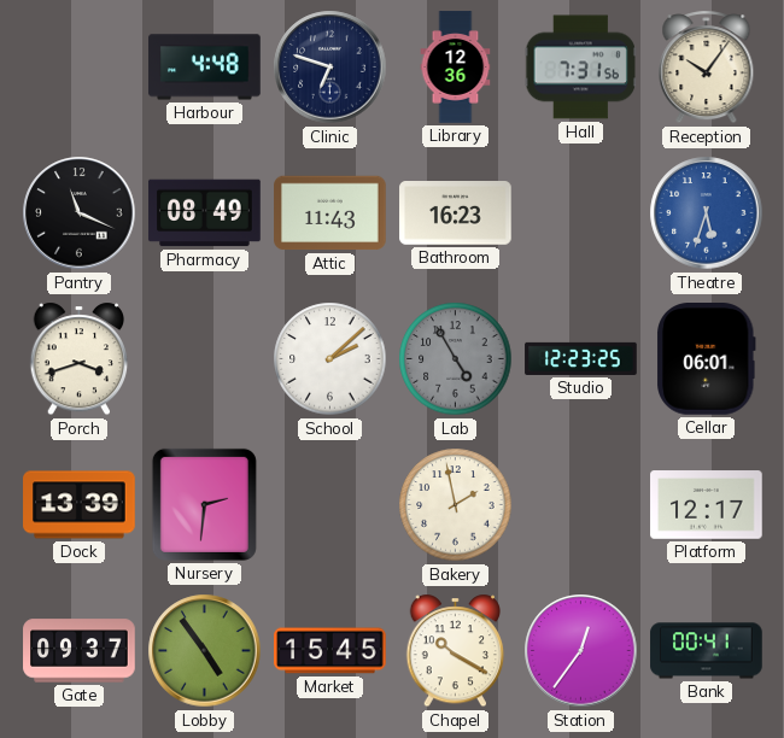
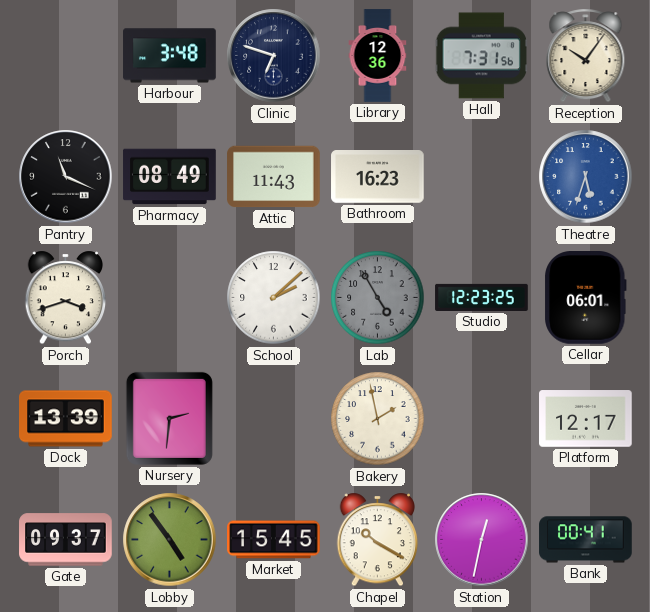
Harbour: 4:48 -> 3:48 (170, 56)
Station: 12:36 -> 12:32 (482, 540)
